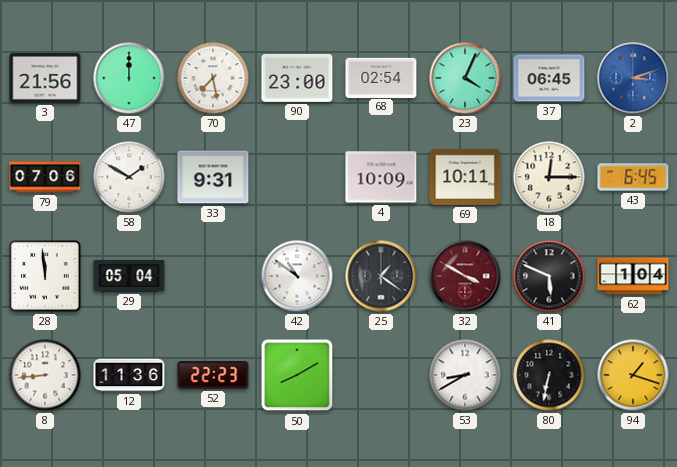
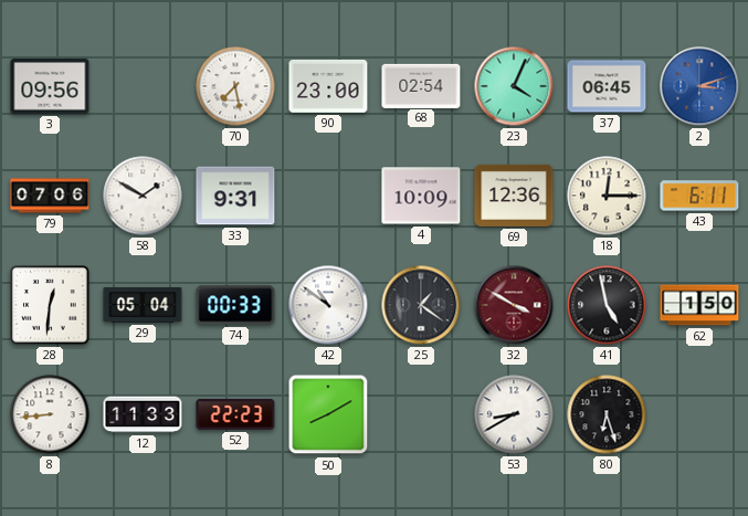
3: 21:56 -> 09:56 (50, 86)
47: 12:00 -> none (129, 78)
69: 10:11 -> 12:36 (514, 196)
43: 6:45 -> 6:11 (699, 196)
28: 11:59 -> 12:31 (50, 305)
74: none -> 00:33 (235, 305)
41: 5:49 -> 4:58 (607, 305)
62: 1:04 -> 1:50 (699, 305)
12: 11:36 -> 11:33 (143, 414)
80: 6:32 -> 6:27 (607, 414)
94: 1:18 -> none (633, 375)
